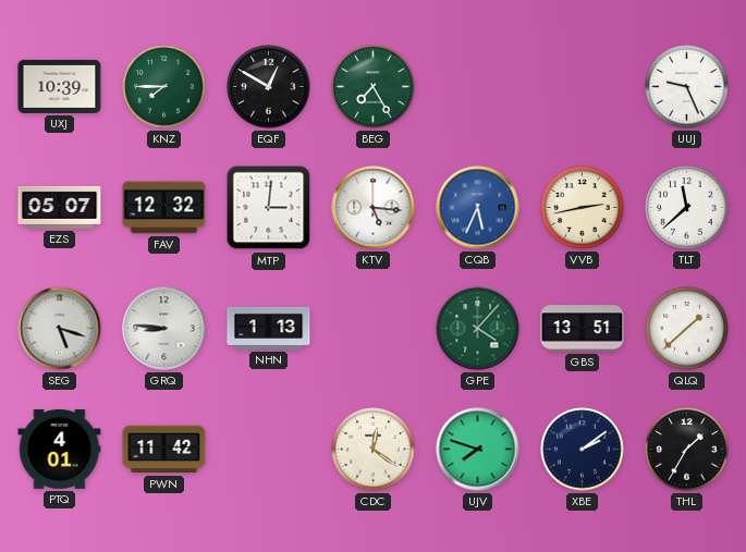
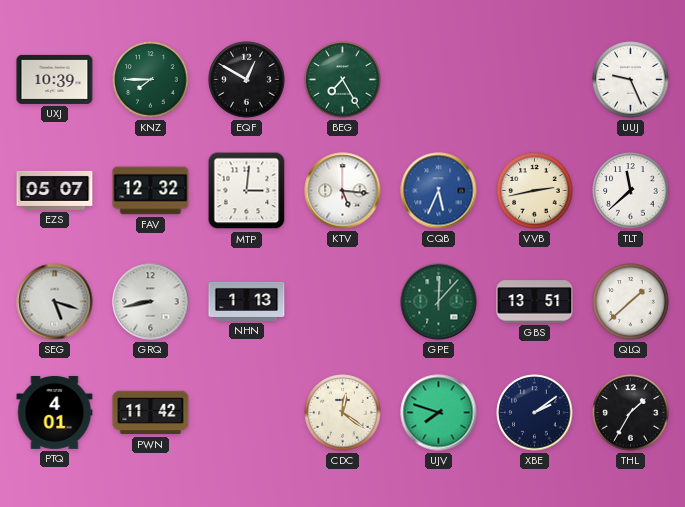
GRQ: 8:46 -> 8:43 (151, 302)
GPE: 4:07 -> 12:07 (439, 302)
